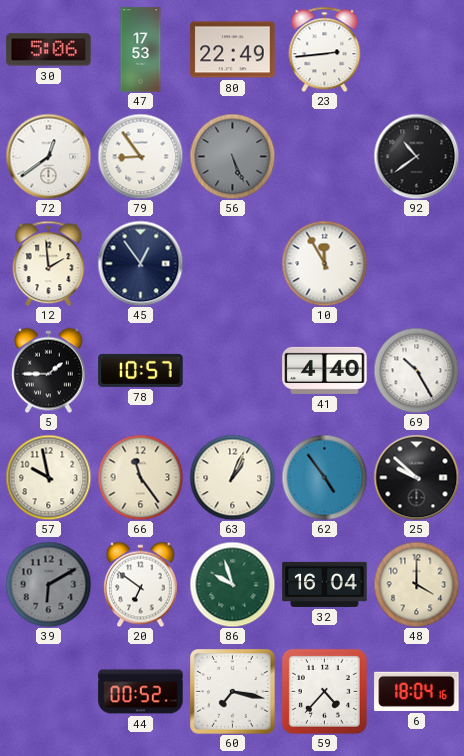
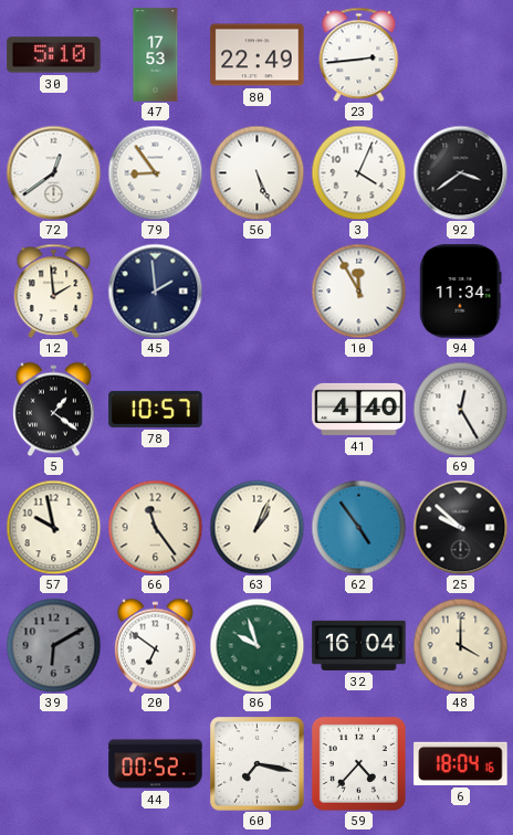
30: 5:06 -> 5:10 (54, 55)
56 dial: grey -> white (256, 172)
3: none -> 4:04 (358, 172)
92: 10:39 -> 3:39 (460, 172)
45: 12:54 -> 1:59 (155, 290)
94: none -> 11:34 (461, 292)
5: 1:45 -> 1:21 (54, 409)
69: 10:25 -> 12:25 (460, 409)
